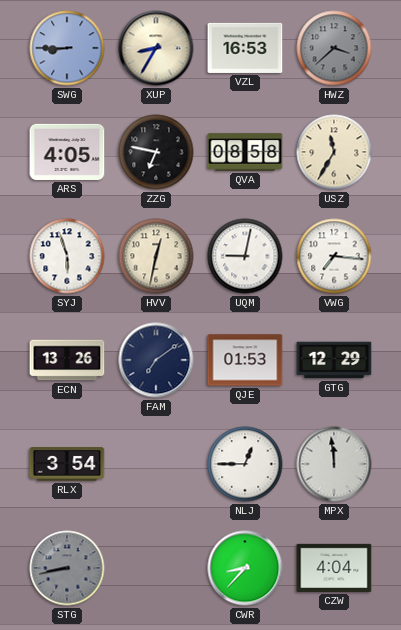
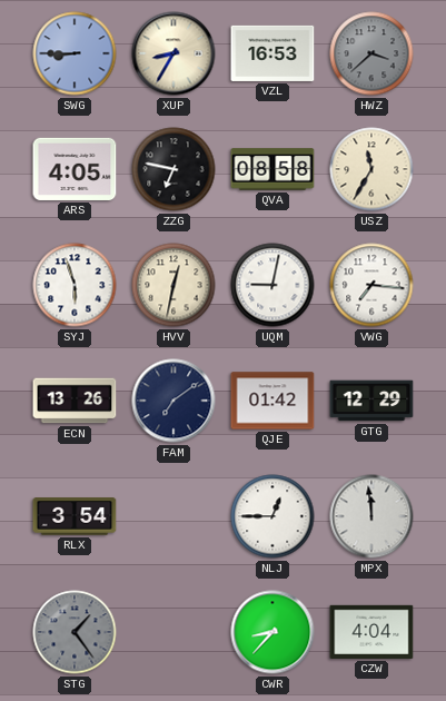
QJE: 01:53 -> 01:42 (272, 401)
STG: 8:43 -> 1:24 (75, 632)
